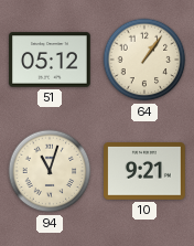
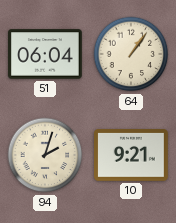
51: 05:12 -> 06:04 (45, 54)
94: 11:03 -> 2:03 (45, 155)
